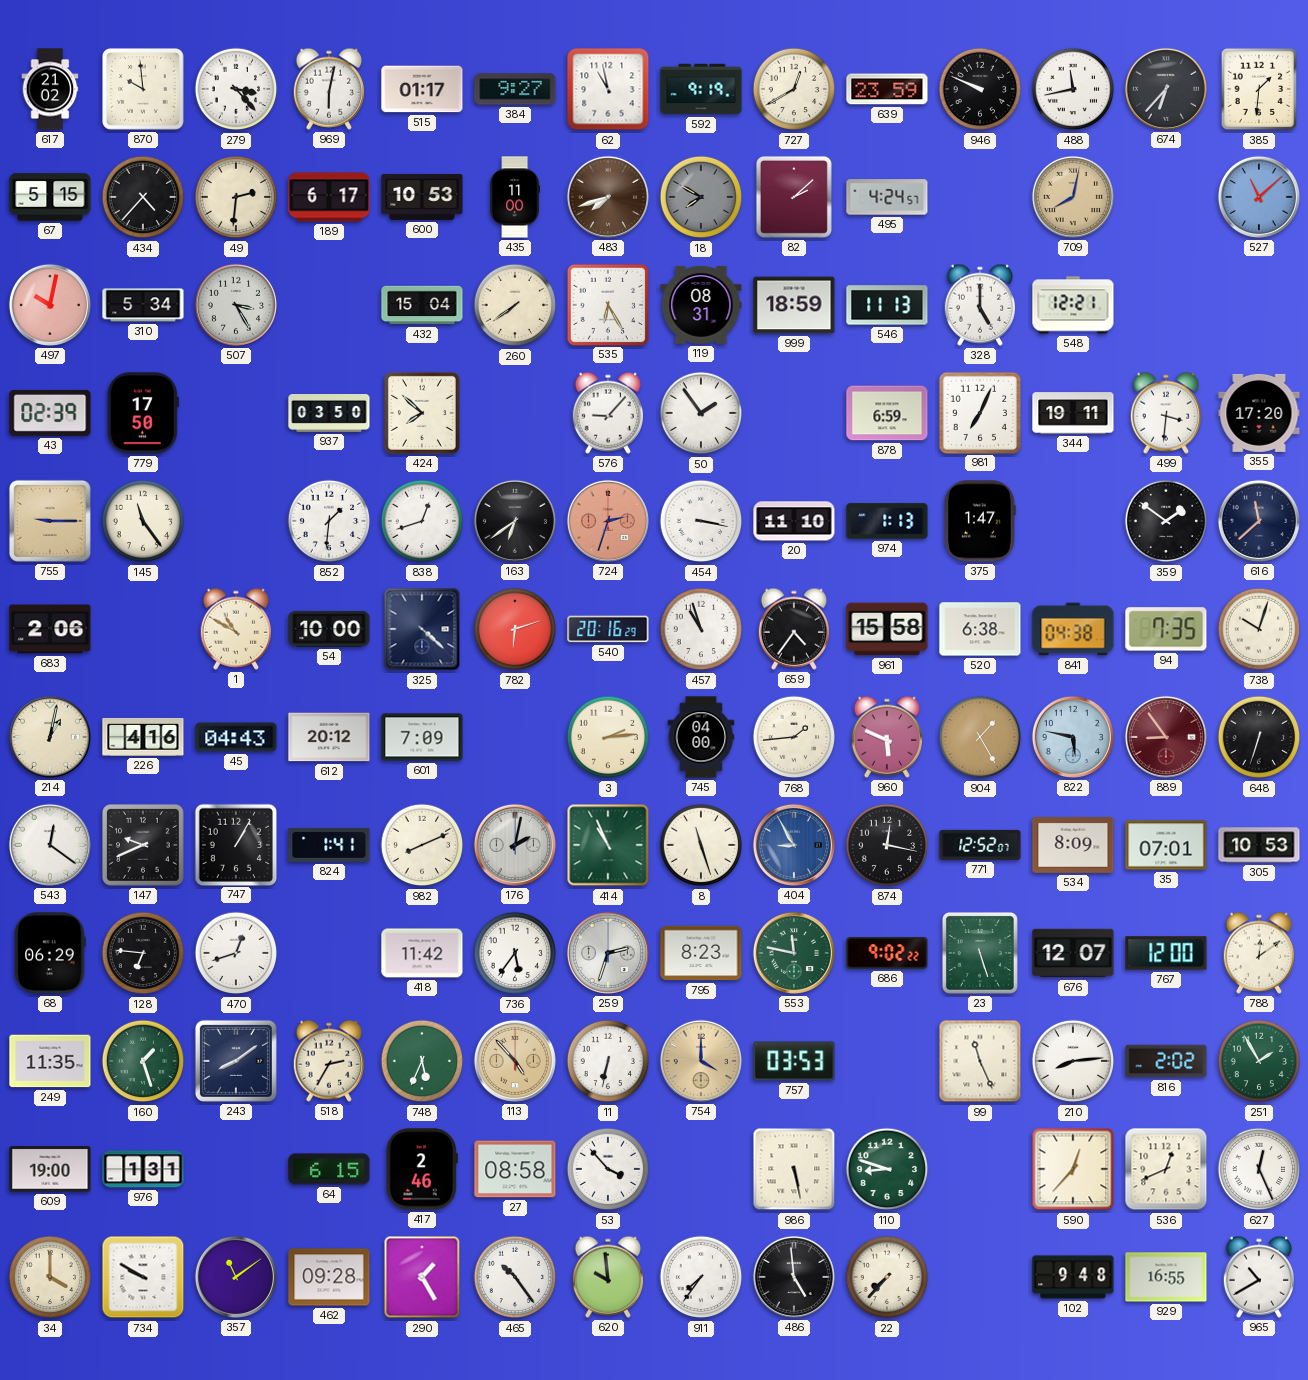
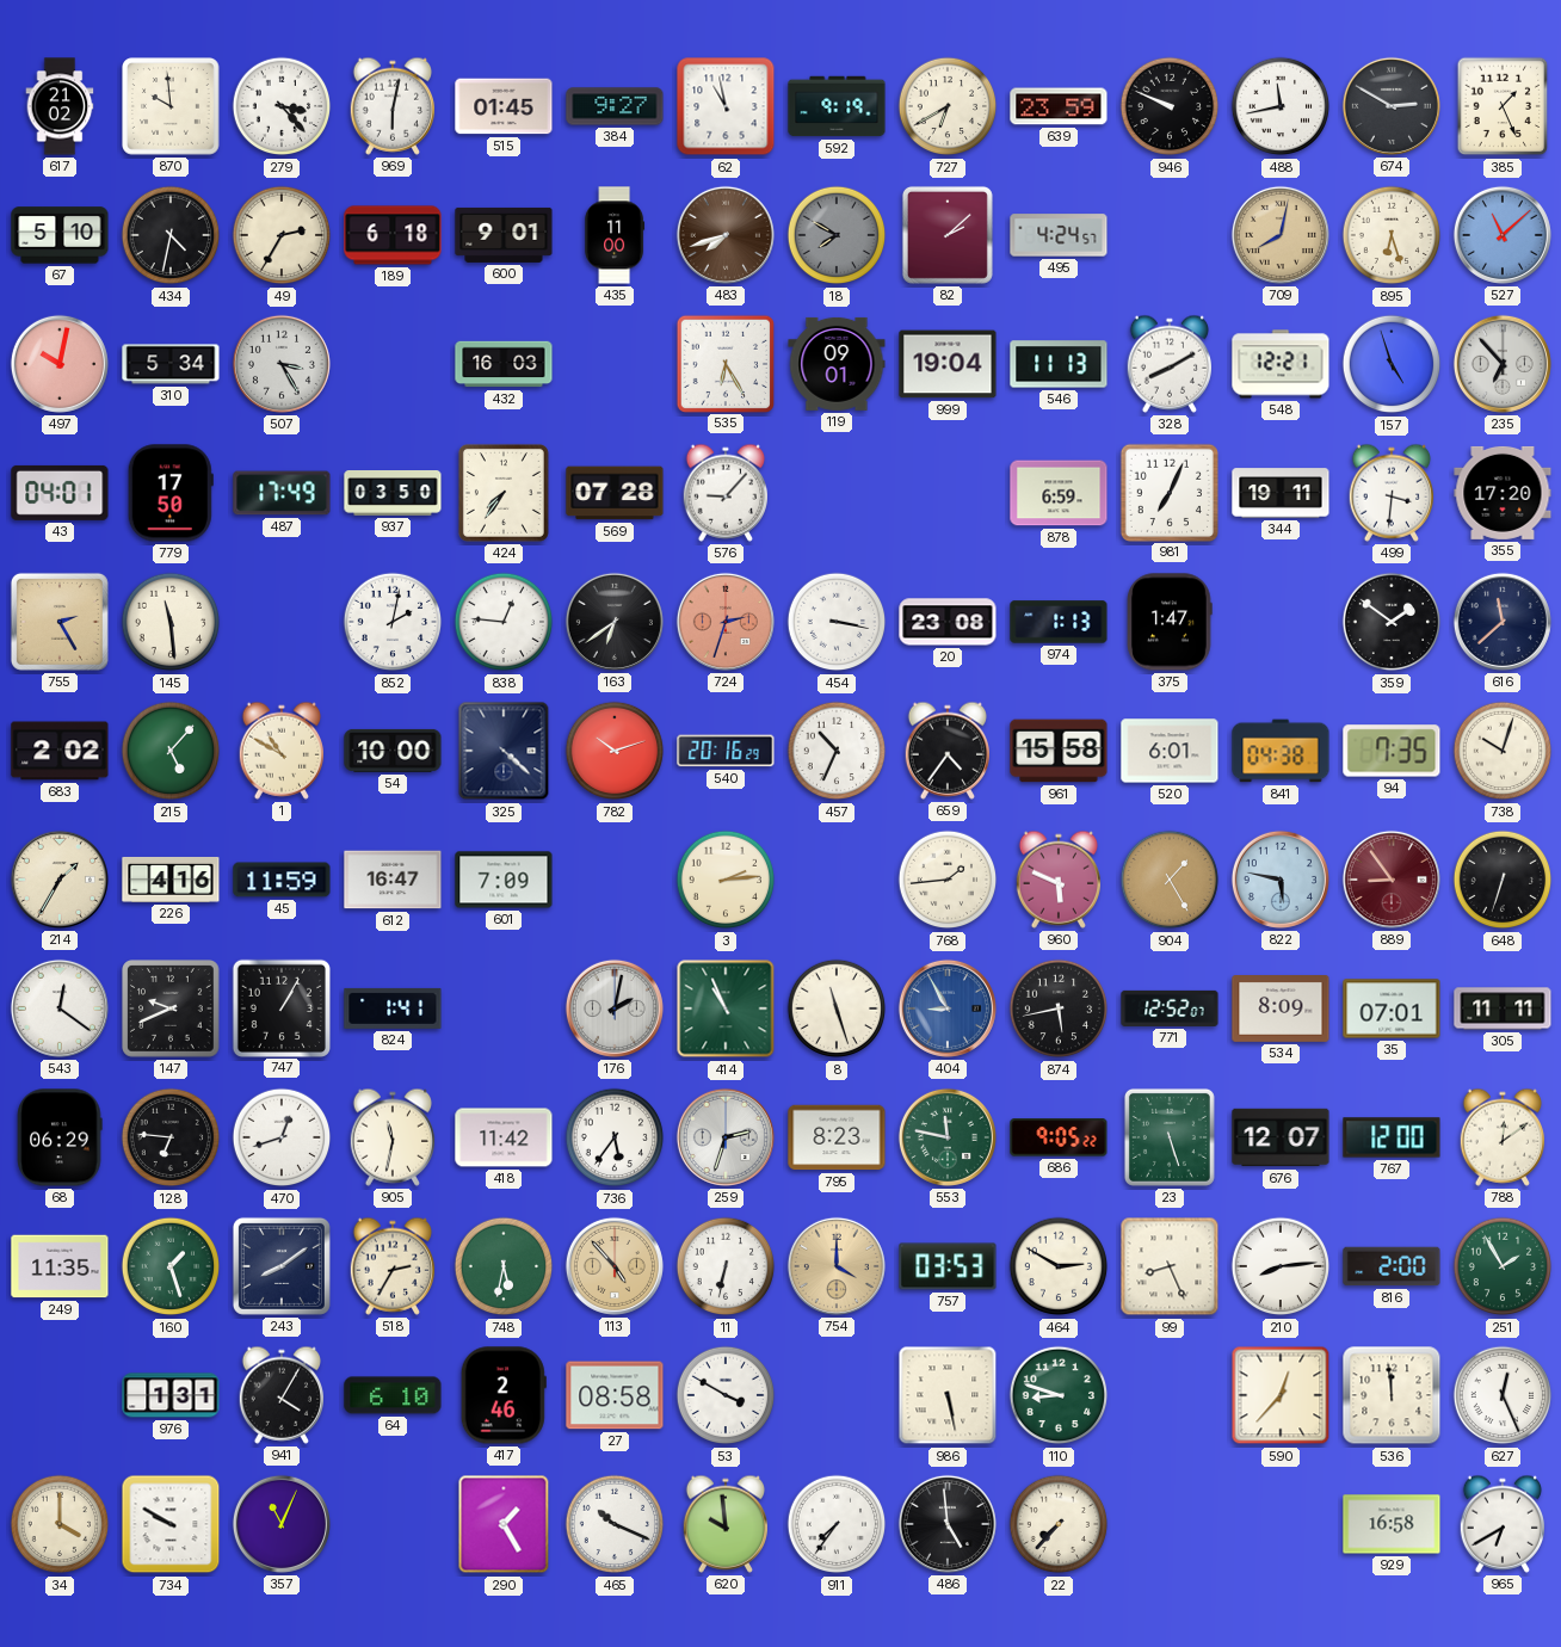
515: 01:17 -> 01:45 (504, 106)
727: 12:40 -> 6:40 (948, 106)
674: 6:37 -> 2:50 (1392, 106)
385: 1:31 -> 1:26 (1503, 106)
67: 5:15 -> 5:10 (60, 235)
434: 4:37 -> 4:32 (171, 235)
49: 2:31 -> 2:35 (282, 235)
189: 6:17 -> 6:18 (393, 235)
600: 10:53 -> 9:01 (504, 235)
895: none -> 6:27 (1392, 235)
432: 15:04 -> 16:03 (504, 364)
260: 7:39 -> none (515, 305)
119: 08:31 -> 09:01 (837, 364)
999: 18:59 -> 19:04 (948, 364)
328: 5:00 -> 8:10 (1168, 364)
157: none -> 4:57 (1392, 364)
235: none -> 6:53 (1503, 364)
43: 02:39 -> 04:01 (60, 493)
487: none -> 17:49 (282, 493)
424: 7:52 -> 7:36 (504, 493)
569: none -> 07:28 (615, 493)
50: 1:54 -> none (701, 413)
755: 9:15 -> 2:25 (60, 622)
145: 11:24 -> 11:29 (171, 622)
852: 1:31 -> 2:02 (393, 622)
838: 12:42 -> 12:46 (504, 622)
20: 11:10 -> 23:08 (948, 622)
683: 2:06 -> 2:02 (60, 751)
215: none -> 5:07 (171, 751)
782: 6:12 -> 10:12 (615, 751)
457: 10:57 -> 10:34 (837, 751)
520: 6:38 -> 6:01 (1170, 751)
214: 1:02 -> 1:35 (60, 880)
45: 04:43 -> 11:59 (282, 880)
612: 20:12 -> 16:47 (393, 880)
745: 04:00 -> none (701, 737)
982: 8:11 -> none (422, 845)
874: 12:17 -> 5:43 (1059, 1008)
305: 10:53 -> 11:11 (1503, 1008)
905: none -> 11:32 (391, 1137)
686: 9:02 -> 9:05 (1059, 1137)
748: 5:34 -> 5:32 (504, 1266)
464: none -> 2:50 (1059, 1266)
99: 11:26 -> 8:26 (1170, 1266)
816: 2:02 -> 2:00 (1392, 1266)
609: 19:00 -> none (50, 1169)
941: none -> 4:05 (280, 1395)
64: 6:15 -> 6:10 (393, 1395)
53: 3:53 -> 3:50 (726, 1395)
536: 12:41 -> 11:59 (1392, 1395)
357: 11:09 -> 11:04 (282, 1524)
462: 09:28 -> none (329, 1277)
465: 10:24 -> 10:19 (615, 1524)
102: 9:48 -> none (1073, 1277)
929: 16:55 -> 16:58 (1392, 1524)
965: 10:40 -> 6:40 (1501, 1524)
